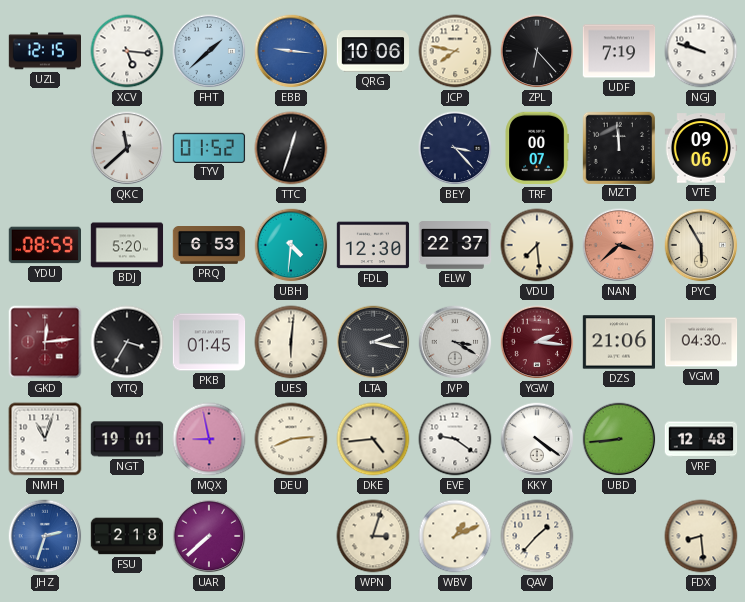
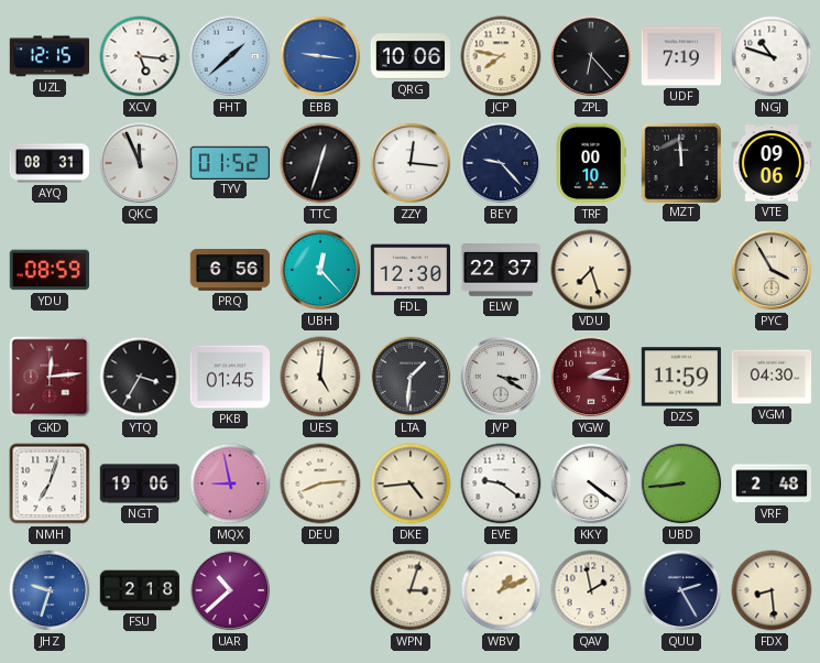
NGJ: 9:48 -> 10:48 (772, 56)
AYQ: none -> 08:31 (50, 163)
QKC: 11:38 -> 11:56 (140, 163)
ZZY: none -> 12:16 (411, 163)
BEY: 3:23 -> 9:23 (501, 163)
TRF: 00:07 -> 00:10 (591, 163)
BDJ: 5:20 -> none (127, 245)
PRQ: 6:53 -> 6:56 (230, 271)
UBH: 4:31 -> 12:23 (320, 270)
VDU: 7:29 -> 7:27 (591, 270)
NAN: 3:38 -> none (619, 245)
PYC: 5:55 -> 3:55 (772, 270)
UES: 6:01 -> 5:01 (320, 377)
LTA: 2:17 -> 1:31 (411, 377)
DZS: 21:06 -> 11:59 (681, 377)
NMH: 11:03 -> 7:03 (50, 483)
NGT: 19:01 -> 19:06 (140, 483)
VRF: 12:48 -> 2:48 (772, 483)
JHZ: 2:33 -> 9:33 (50, 590)
UAR: 7:38 -> 10:38 (230, 590)
QAV: 1:37 -> 1:58 (591, 590)
QUU: none -> 2:25 (681, 590)
